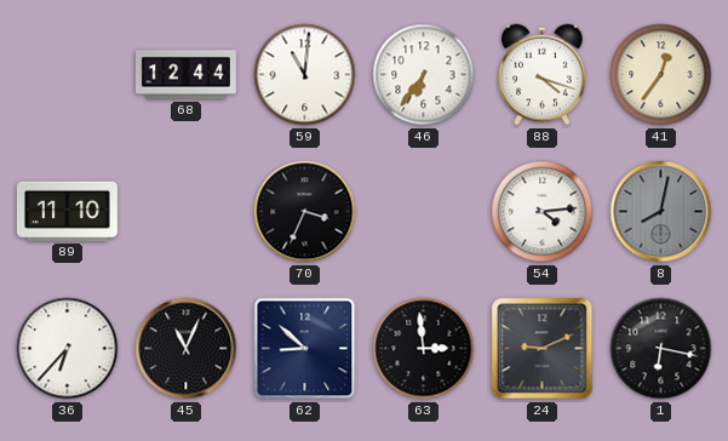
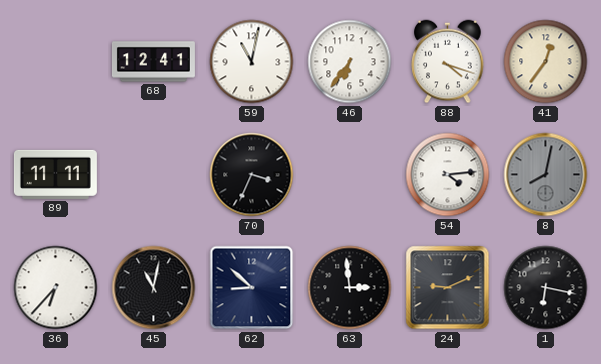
68: 12:44 -> 12:41 (153, 62)
59: 11:01 -> 11:02 (252, 62)
89: 11:10 -> 11:11 (55, 174)
45: 11:04 -> 11:02 (154, 288)
